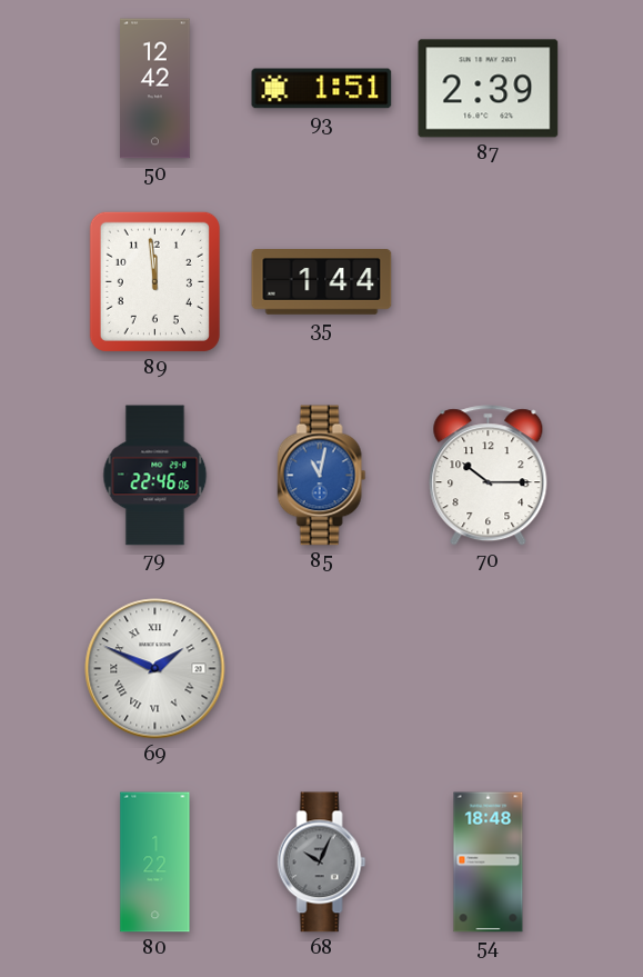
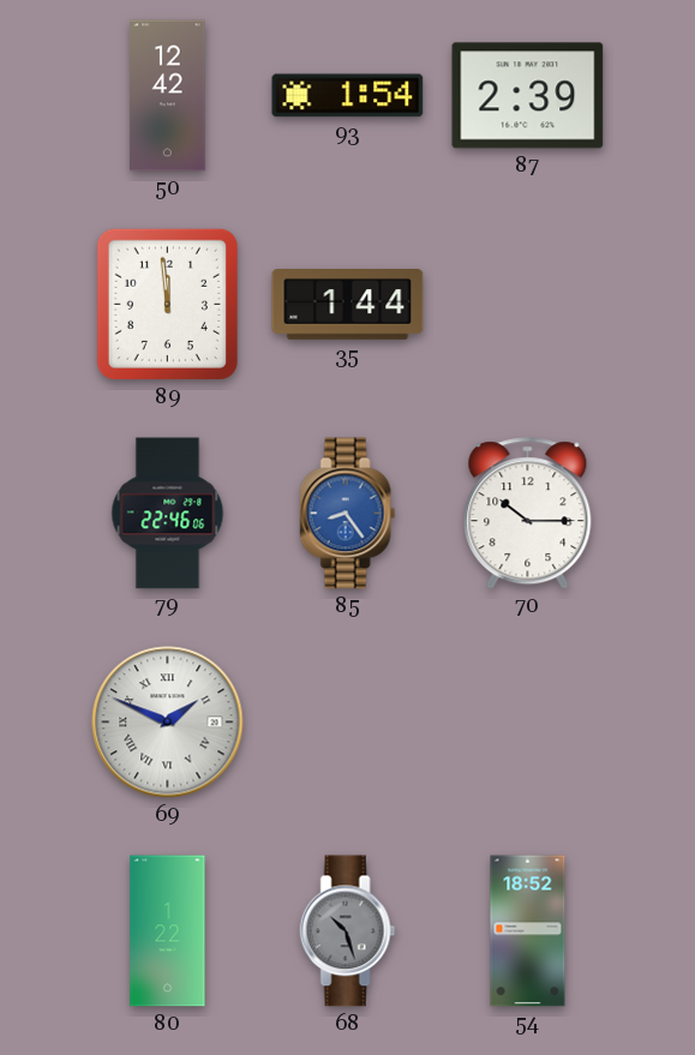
93: 1:51 -> 1:54 (348, 96)
85: 11:02 -> 8:24 (348, 514)
68: 10:04 -> 10:27 (348, 931)
54: 18:48 -> 18:52 (528, 931)
